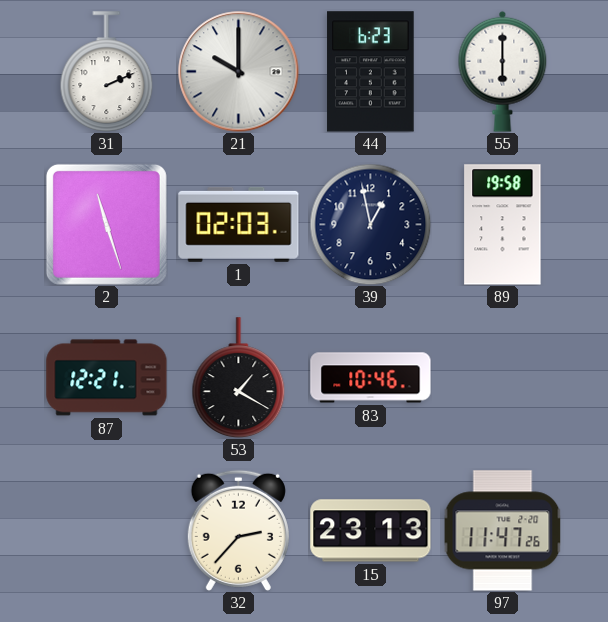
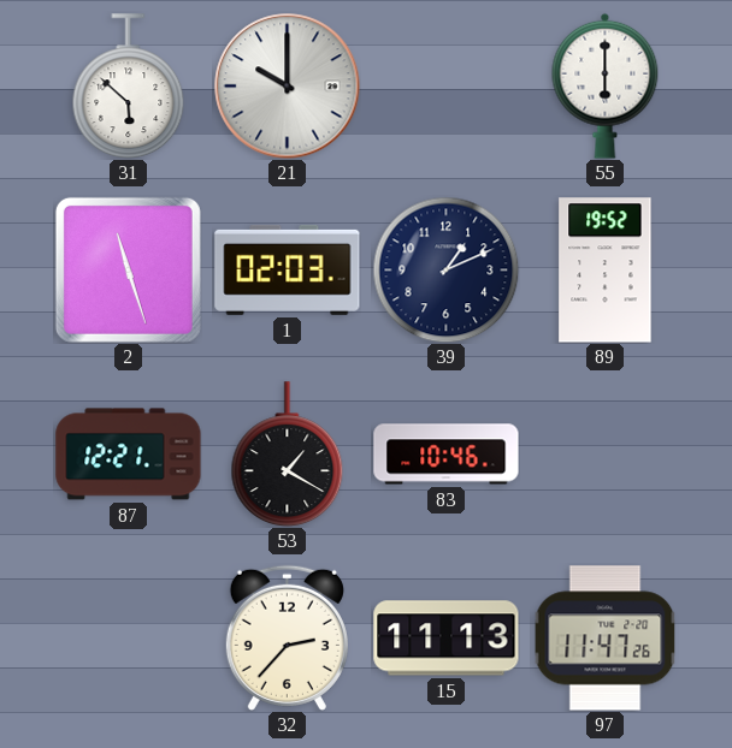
31: 2:11 -> 5:52 (129, 85)
44: 6:23 -> none (371, 72)
39: 12:58 -> 1:11 (445, 269)
89: 19:58 -> 19:52 (606, 271)
15: 23:13 -> 11:13 (447, 639)
